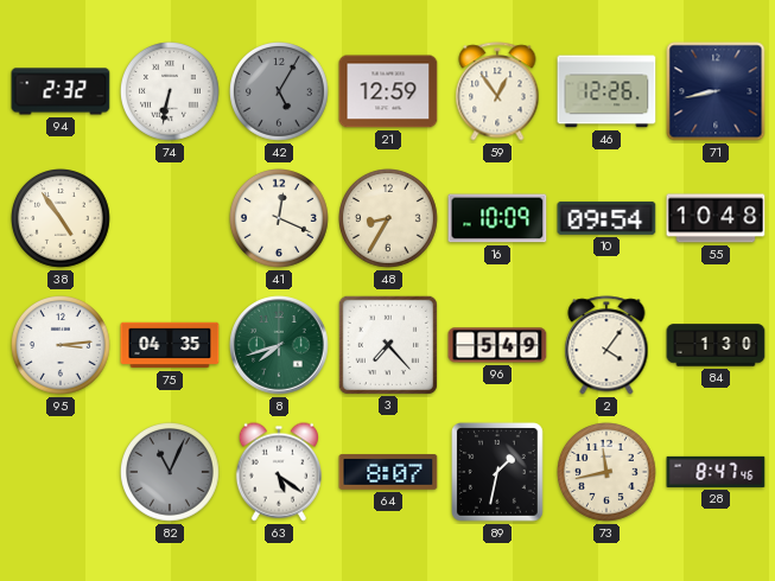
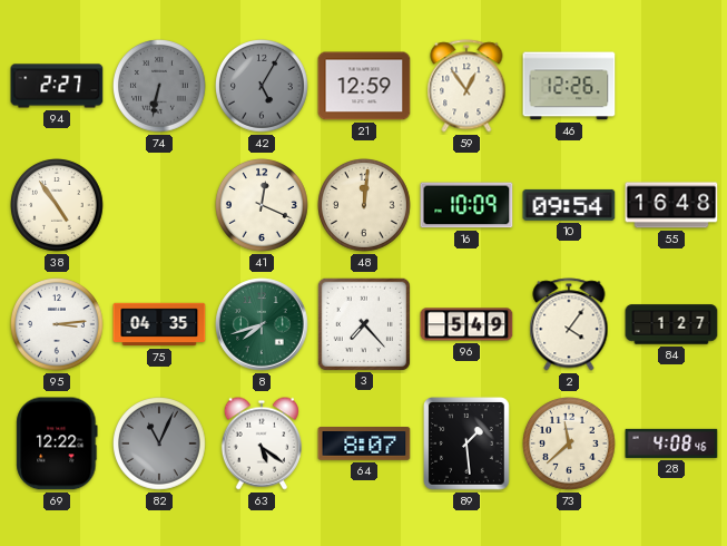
94: 2:32 -> 2:27 (57, 86)
74 dial: white -> grey (160, 87)
71: 8:43 -> none (716, 91)
48: 8:35 -> 12:01 (365, 206)
55: 10:48 -> 16:48 (671, 205)
84: 1:30 -> 1:27 (671, 324)
69: none -> 12:22 (57, 443)
89: 1:32 -> 1:29 (468, 445)
73: 11:43 -> 11:38 (570, 445)
28: 8:47 -> 4:08 (671, 443)
